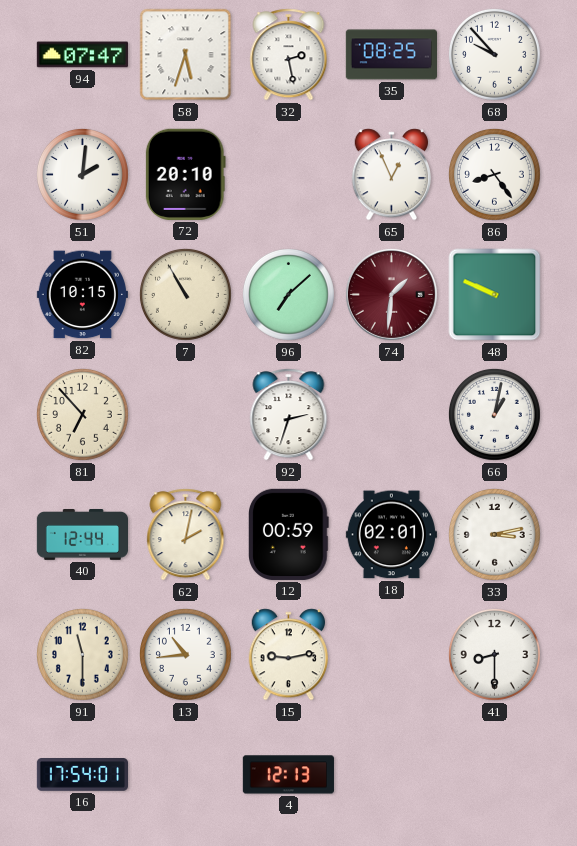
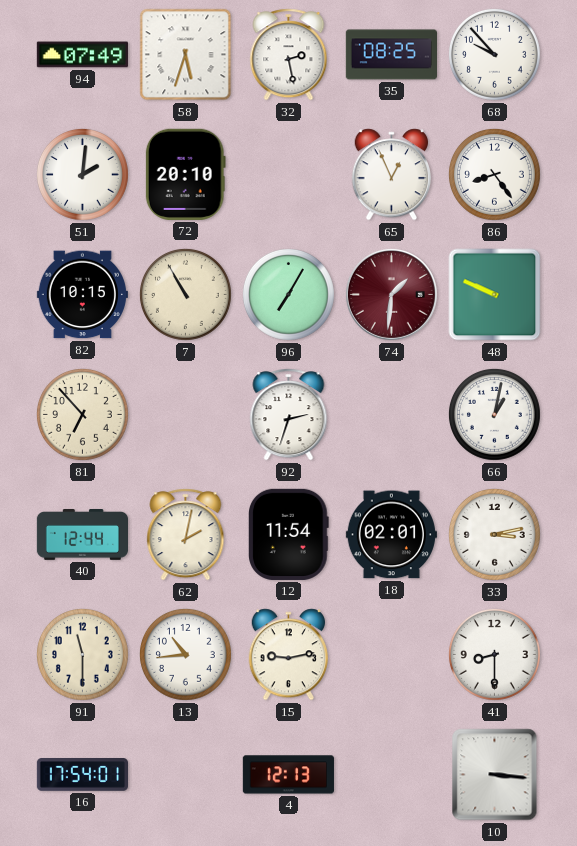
94: 07:47 -> 07:49 (82, 55)
96: 7:08 -> 7:05 (288, 294)
12: 00:59 -> 11:54 (289, 534)
10: none -> 3:16 (495, 775)
